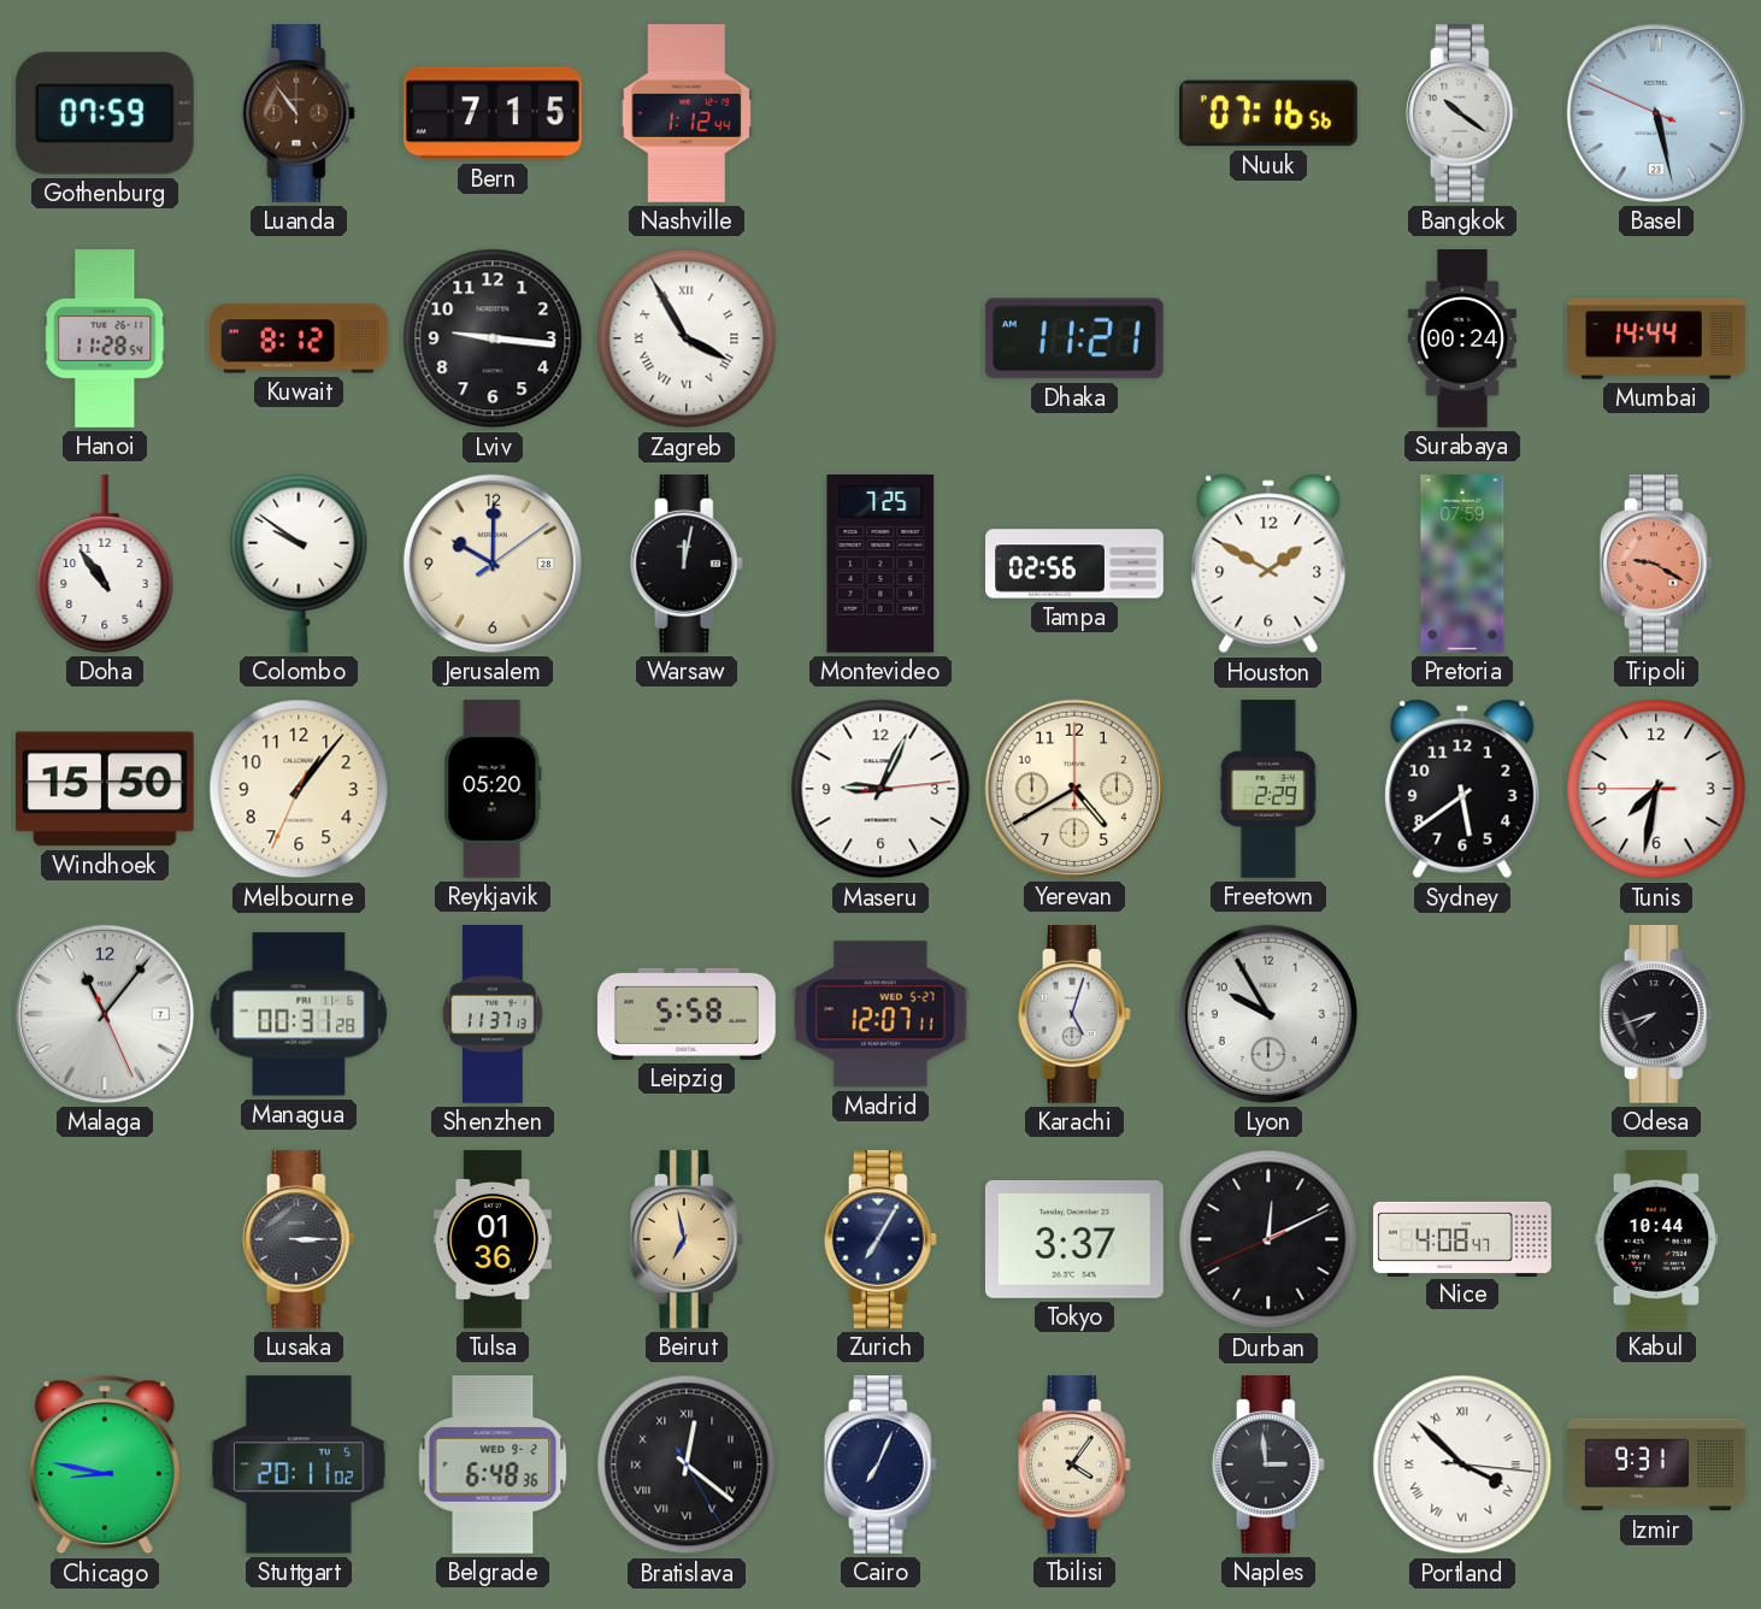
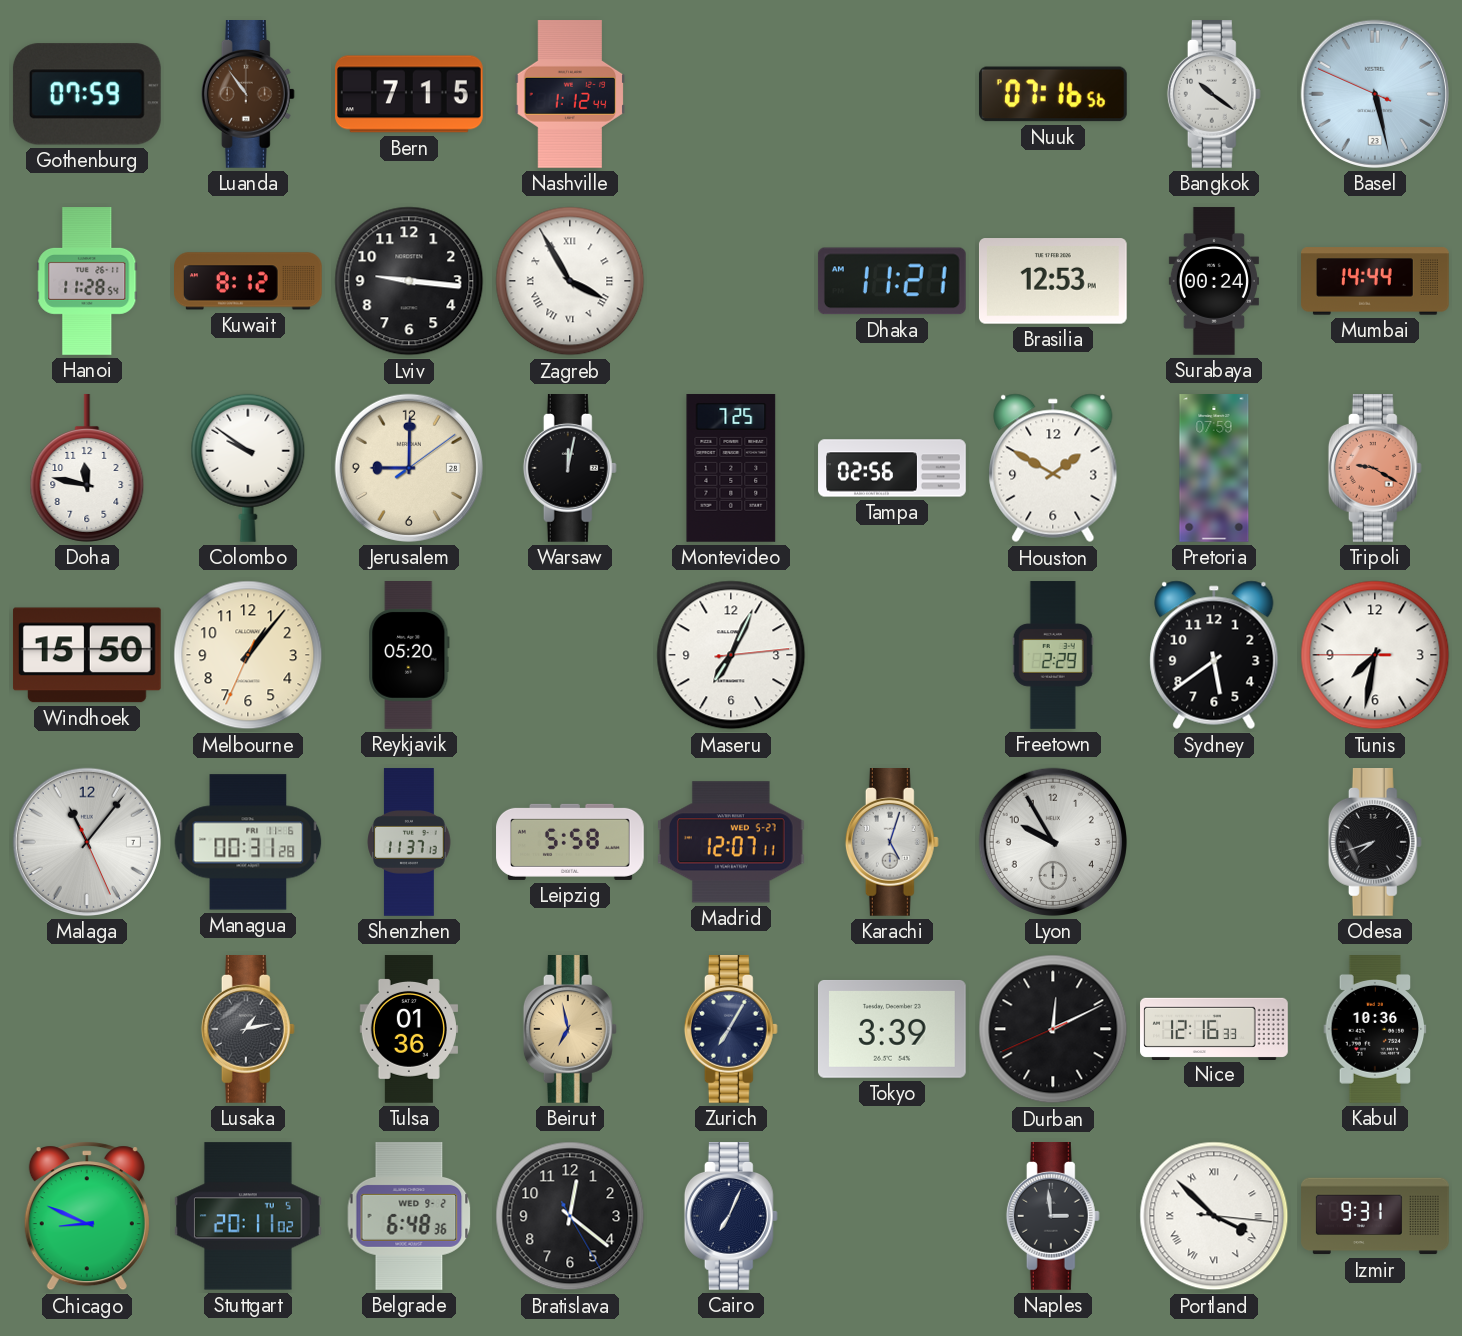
Brasilia: none -> 12:53 (1053, 281)
Doha: 10:54 -> 11:47 (87, 468)
Jerusalem: 10:00 -> 9:00 (409, 468)
Maseru: 9:04 -> 7:04 (731, 655)
Yerevan: 4:40 -> none (1074, 789)
Lusaka: 3:15 -> 1:13 (248, 1030)
Tokyo: 3:37 -> 3:39 (892, 1029)
Nice: 4:08 -> 12:16 (1214, 1028)
Kabul: 10:44 -> 10:36 (1375, 1030)
Chicago: 8:47 -> 8:49 (87, 1216)
Bratislava numerals: Roman -> Arabic (570, 1216)
Tbilisi: 4:06 -> none (1074, 1466)
